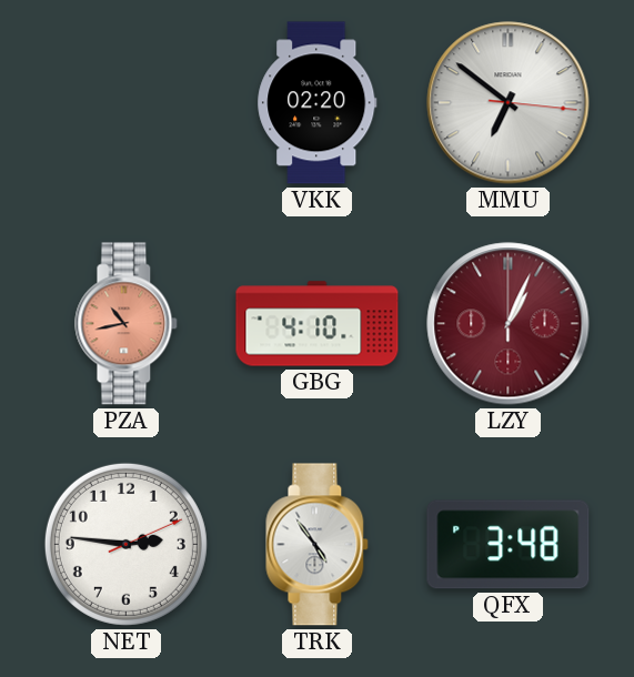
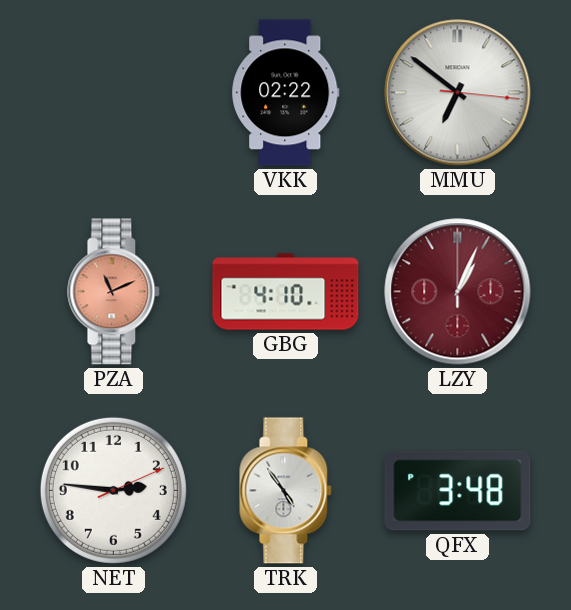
VKK: 02:20 -> 02:22 (286, 93)
PZA: 10:43 -> 11:11 (114, 292)
